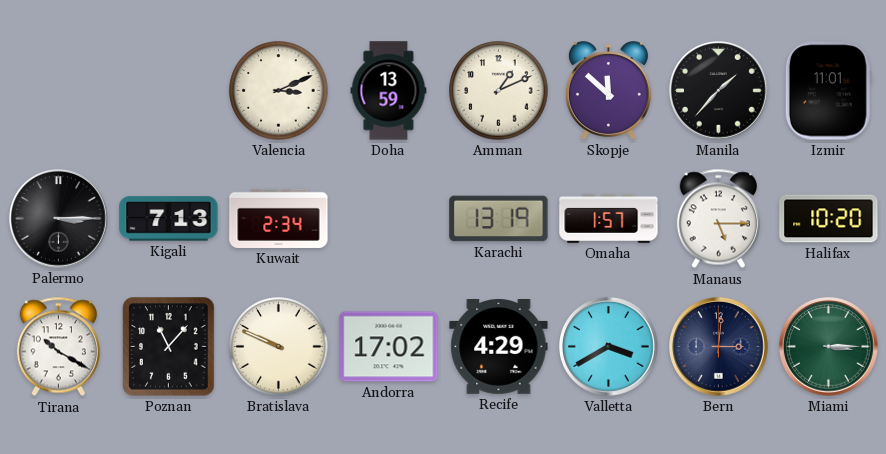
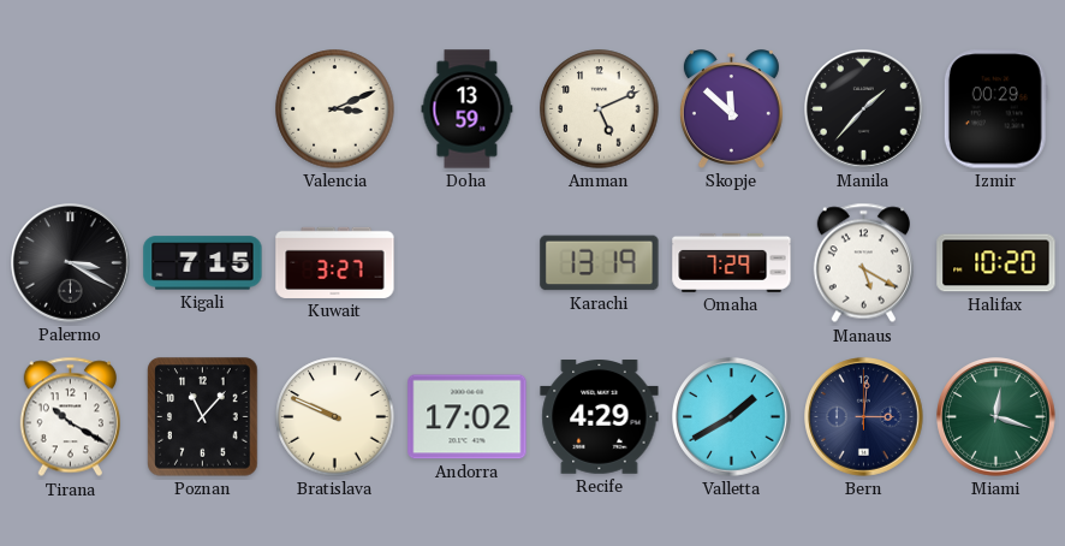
Amman: 1:11 -> 5:11 (600, 109)
Izmir: 11:01 -> 00:29 (995, 109)
Palermo: 3:15 -> 3:20 (71, 263)
Kigali: 7:13 -> 7:15 (203, 263)
Kuwait: 2:34 -> 3:27 (335, 262)
Omaha: 1:57 -> 7:29 (732, 262)
Manaus: 5:15 -> 5:20 (863, 263)
Valletta: 3:40 -> 1:40 (732, 417)
Miami: 3:15 -> 12:18 (996, 417)
